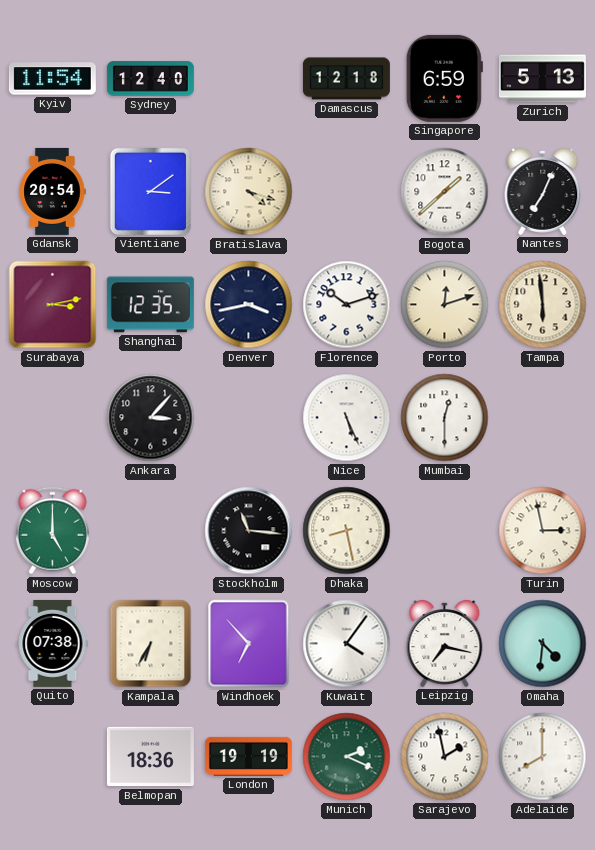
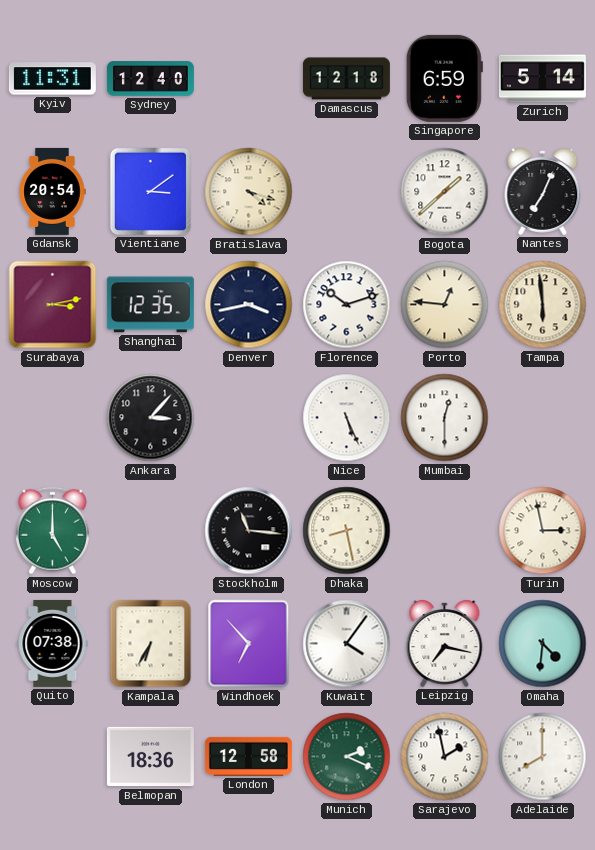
Kyiv: 11:54 -> 11:31 (52, 79)
Zurich: 5:13 -> 5:14 (542, 79)
Porto: 12:12 -> 12:46 (445, 305)
London: 19:19 -> 12:58 (248, 756)
